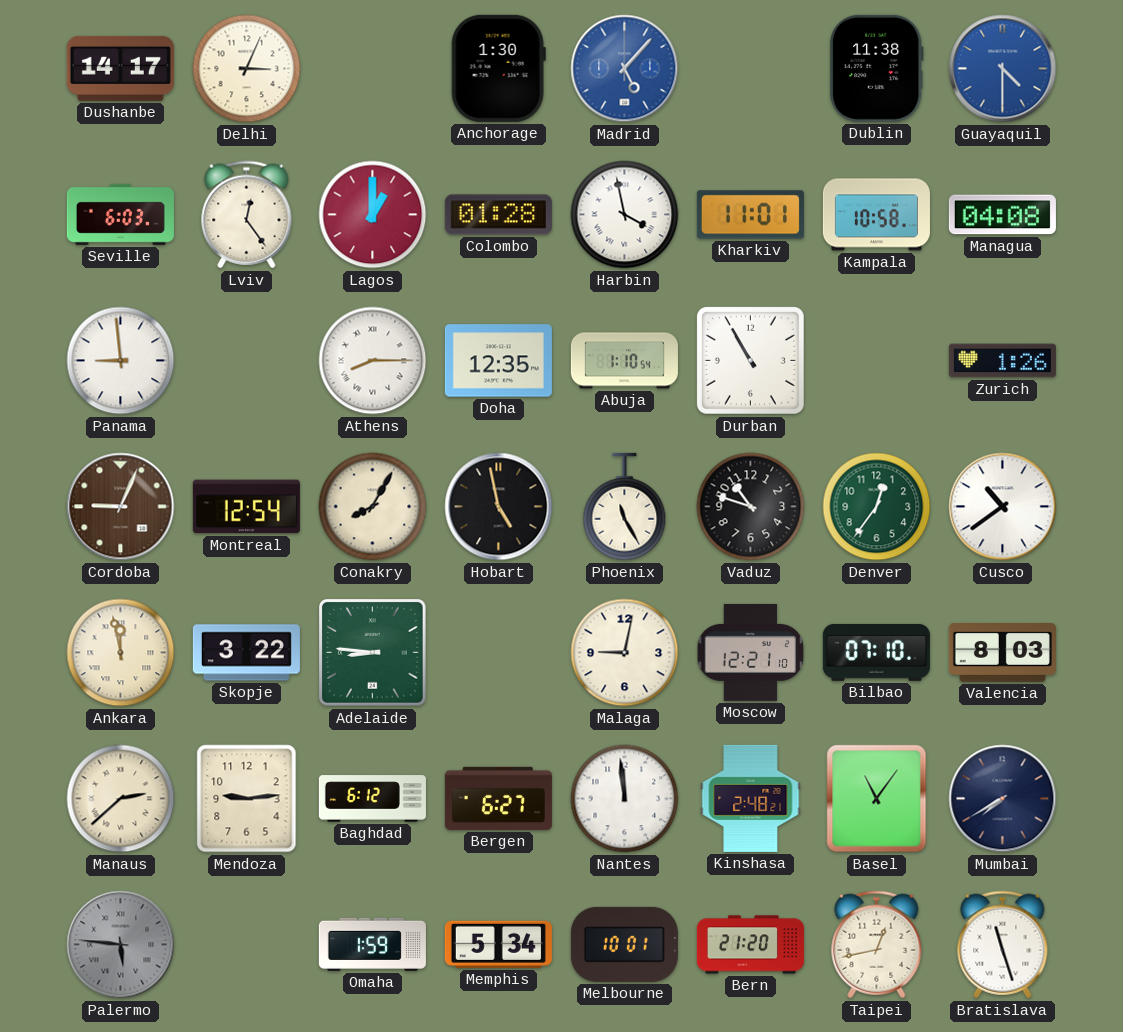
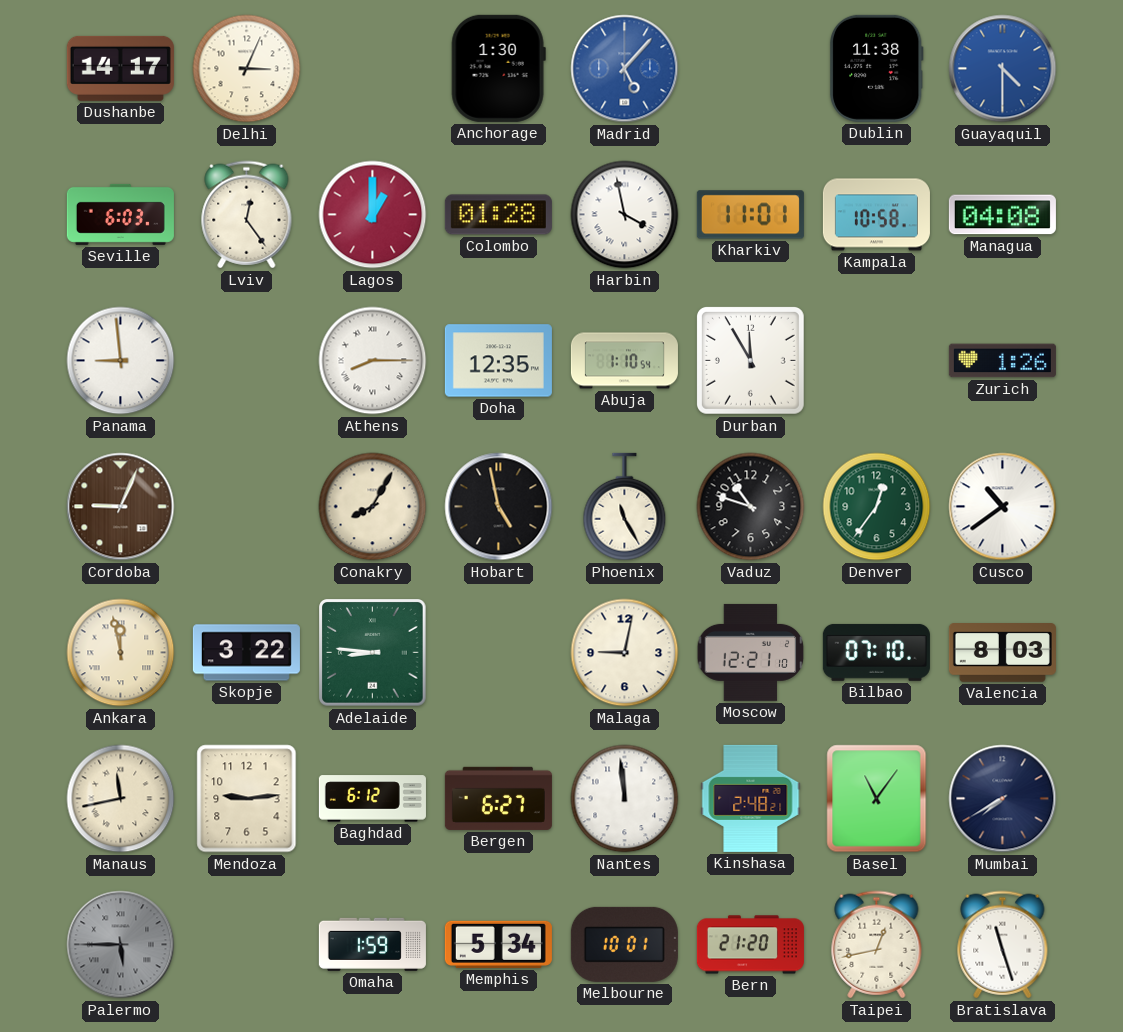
Durban: 10:55 -> 11:55 (750, 360)
Montreal: 12:54 -> none (246, 507)
Manaus: 2:38 -> 11:43 (121, 799)
Palermo: 5:46 -> 5:45 (121, 945)
